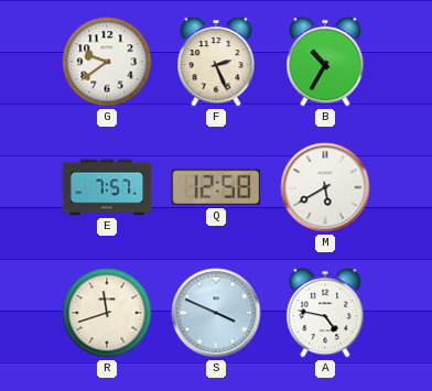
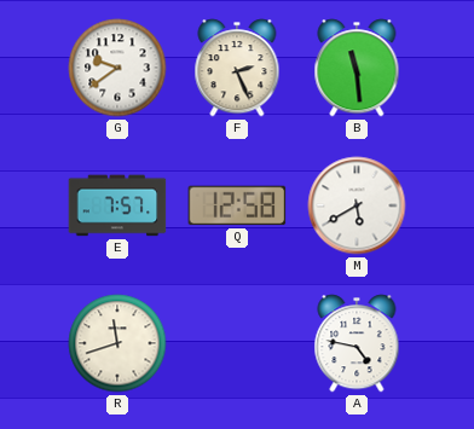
B: 10:35 -> 11:29 (357, 68)
S: 3:49 -> none (216, 313)
